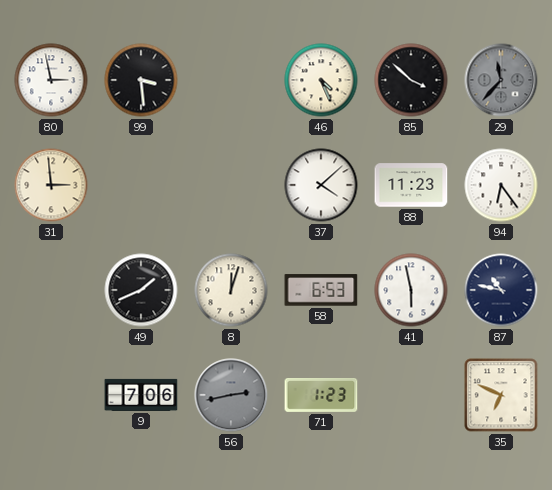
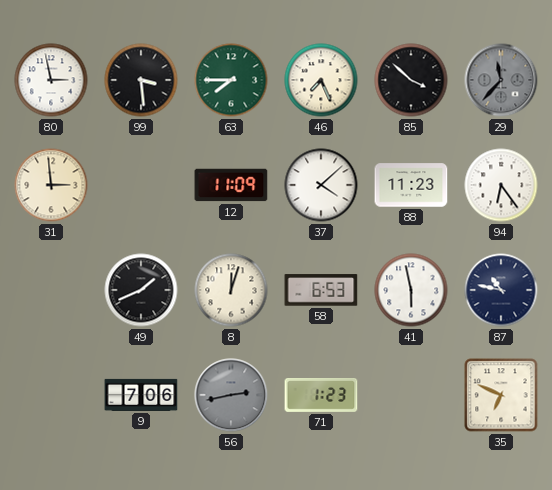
63: none -> 7:45 (231, 80)
46: 4:26 -> 7:26 (321, 80)
12: none -> 11:09 (231, 185)
